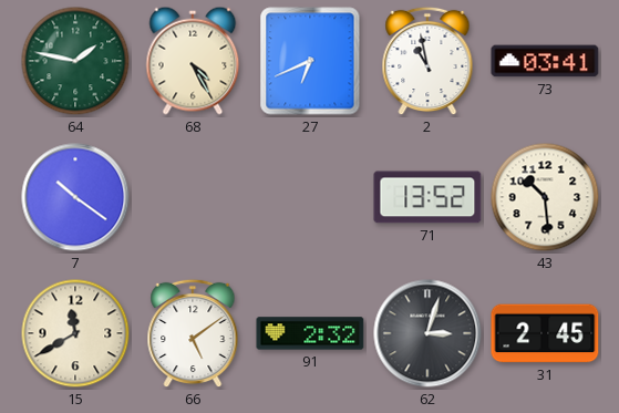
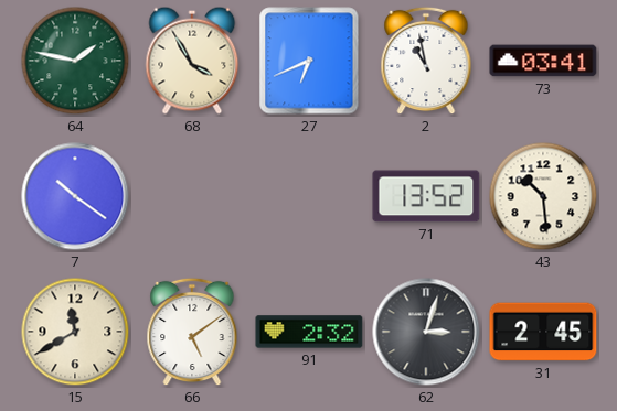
68: 4:25 -> 3:55 (192, 61)
